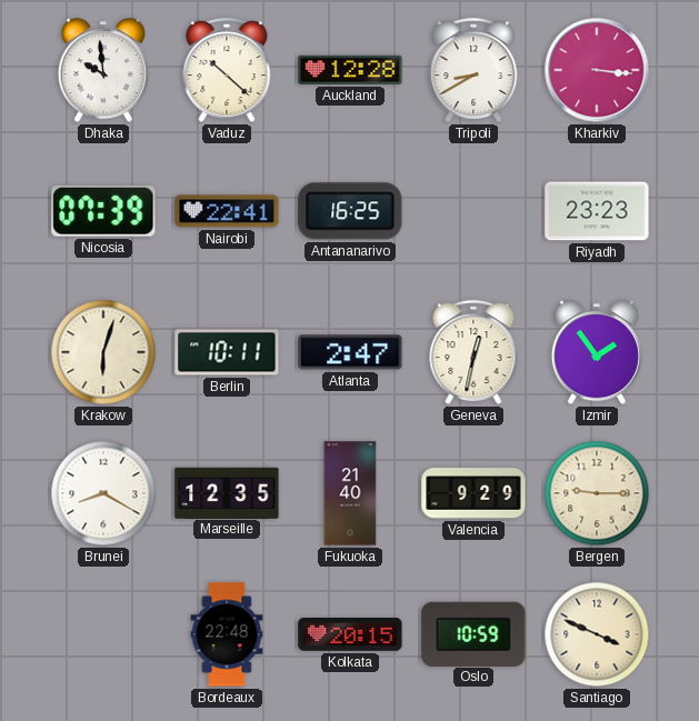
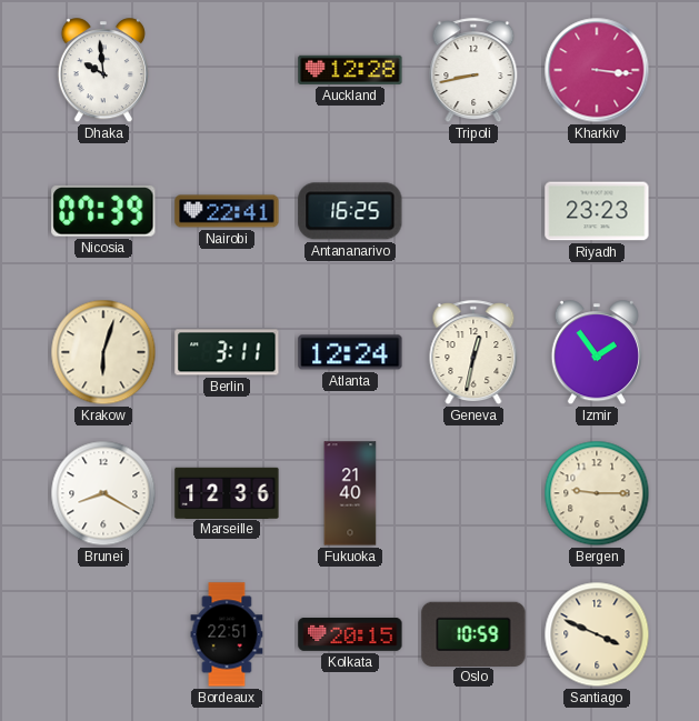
Vaduz: 10:22 -> none (227, 71)
Tripoli: 8:40 -> 8:43 (473, 71)
Berlin: 10:11 -> 3:11 (227, 352)
Atlanta: 2:47 -> 12:24 (350, 352)
Marseille: 12:35 -> 12:36 (227, 492)
Valencia: 9:29 -> none (473, 493)
Bordeaux: 22:48 -> 22:51 (227, 634)
